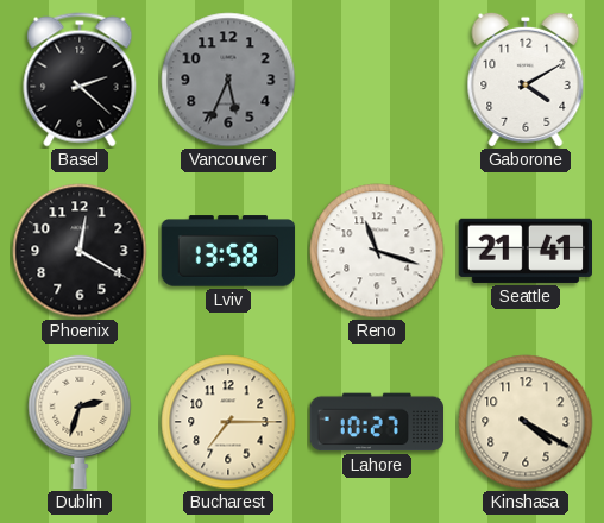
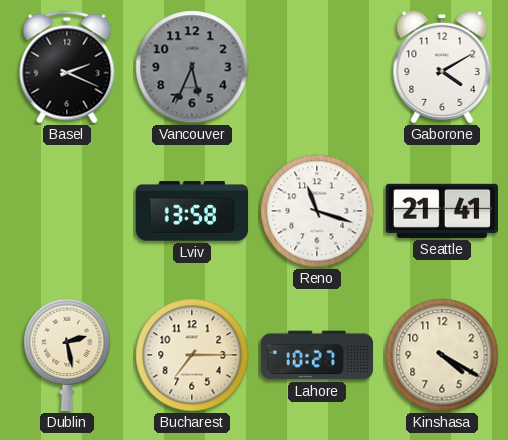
Basel: 2:22 -> 2:19 (67, 67)
Phoenix: 12:20 -> none (80, 251)
Dublin: 2:33 -> 2:28 (67, 355)
